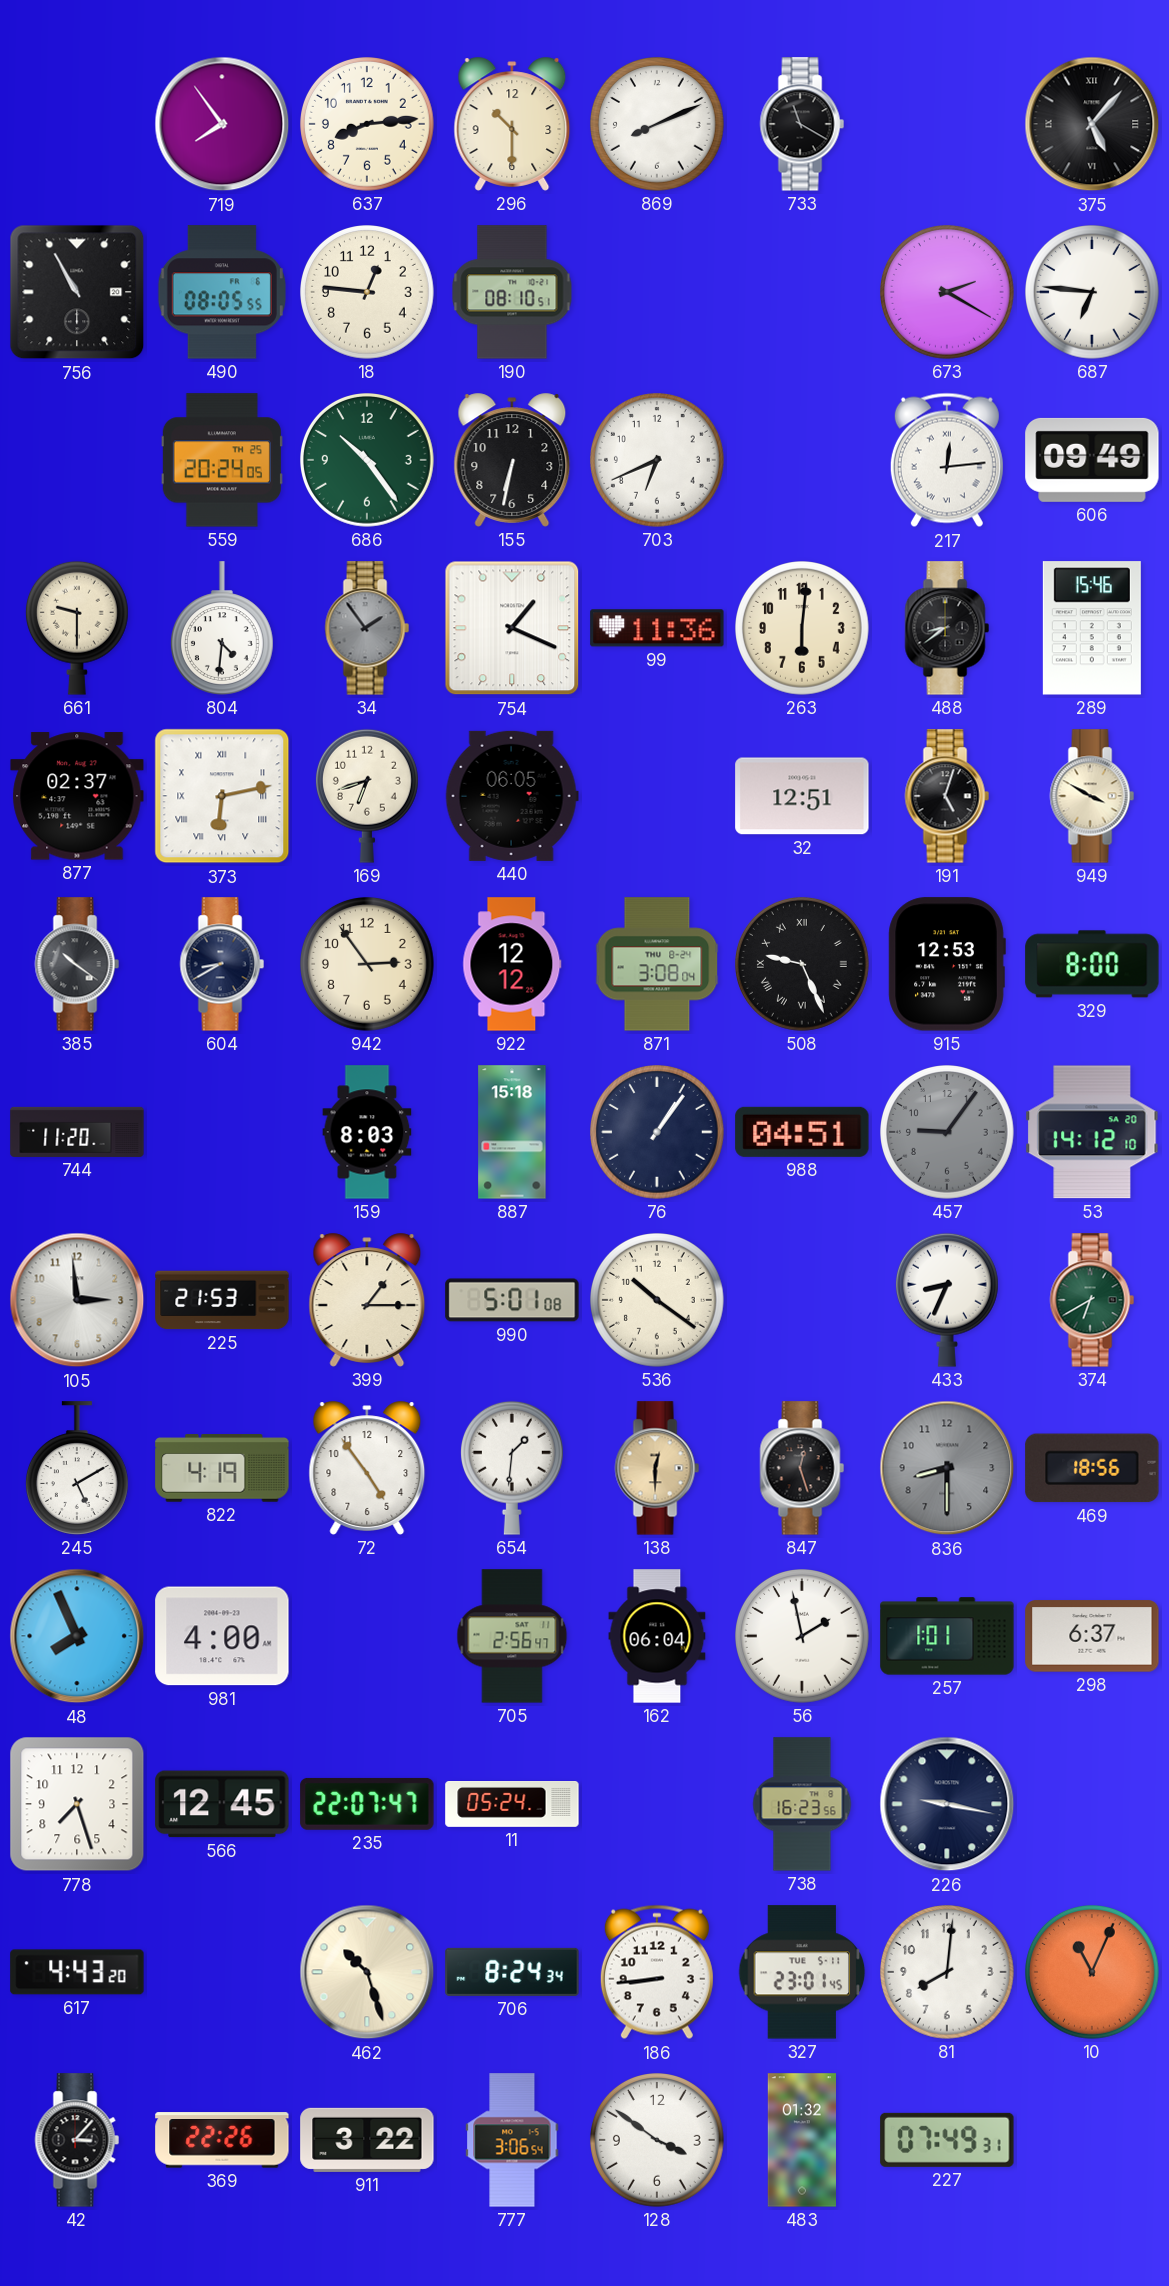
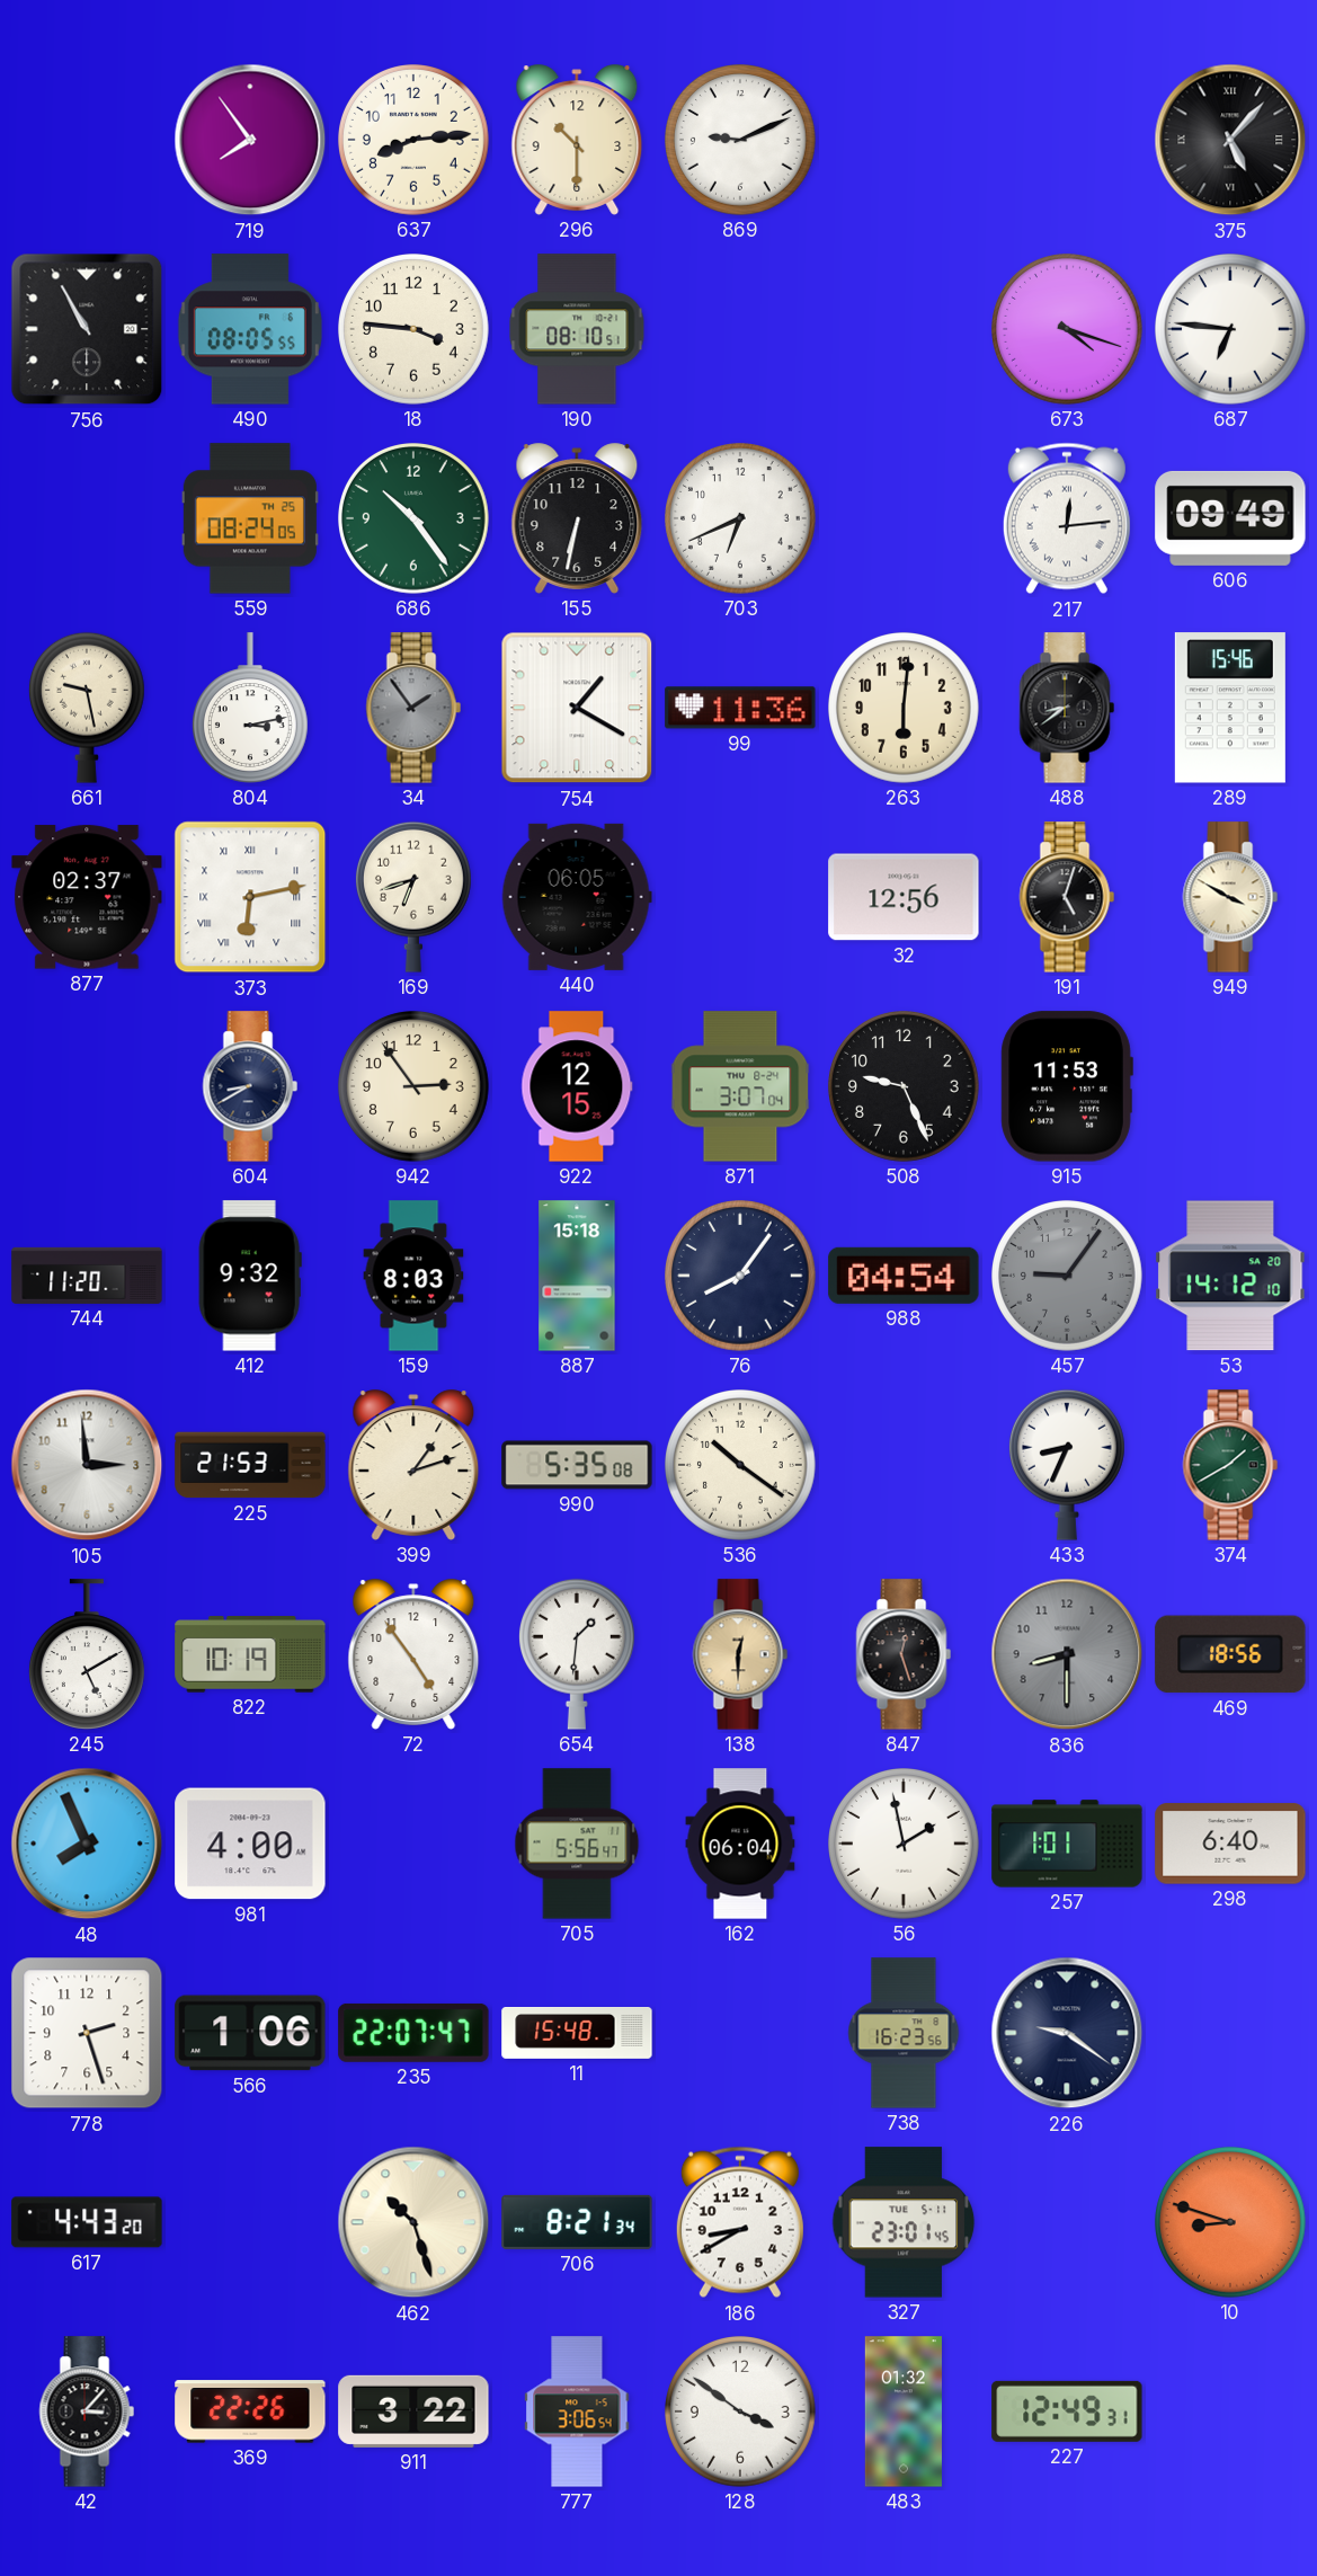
869: 8:11 -> 9:11 (741, 141)
733: 11:20 -> none (802, 124)
18: 12:46 -> 3:46 (415, 330)
673: 2:20 -> 4:18 (1068, 330)
559: 20:24 -> 08:24 (250, 518)
661: 9:30 -> 9:28 (87, 708)
804: 4:31 -> 3:13 (250, 708)
754: 1:19 -> 1:20 (577, 708)
32: 12:51 -> 12:56 (904, 897)
385: 10:21 -> none (77, 964)
922: 12:12 -> 12:15 (577, 1086)
871: 3:08 -> 3:07 (740, 1086)
508 numerals: Roman -> Arabic (905, 1087)
915: 12:53 -> 11:53 (1067, 1086)
329: 8:00 -> none (1092, 964)
412: none -> 9:32 (250, 1276)
76: 1:06 -> 8:06 (741, 1277)
988: 04:51 -> 04:54 (904, 1276)
399: 1:15 -> 1:12 (413, 1465)
990: 5:01 -> 5:35 (577, 1465)
374: 6:40 -> 1:40 (1230, 1465)
822: 4:19 -> 10:19 (250, 1654)
705: 2:56 -> 5:56 (577, 1844)
298: 6:37 -> 6:40 (1230, 1844)
778: 7:27 -> 2:27 (87, 2033)
566: 12:45 -> 1:06 (250, 2033)
11: 05:24 -> 15:48 (577, 2034)
226: 9:17 -> 9:21 (1067, 2033)
706: 8:24 -> 8:21 (577, 2222)
186: 8:44 -> 8:40 (740, 2222)
81: 8:01 -> none (948, 1973)
10: 11:04 -> 8:48 (1231, 2223)
227: 07:49 -> 12:49 (1067, 2411)
